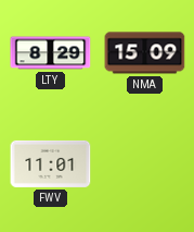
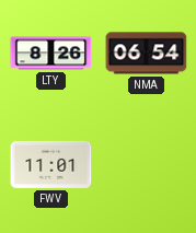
LTY: 8:29 -> 8:26 (51, 54)
NMA: 15:09 -> 06:54 (147, 54)
